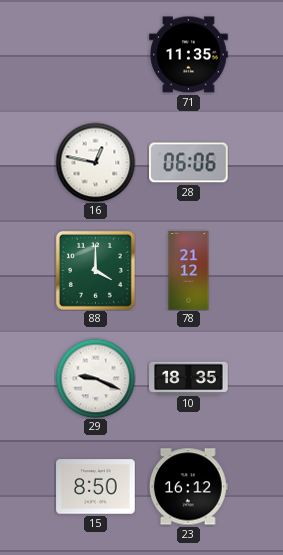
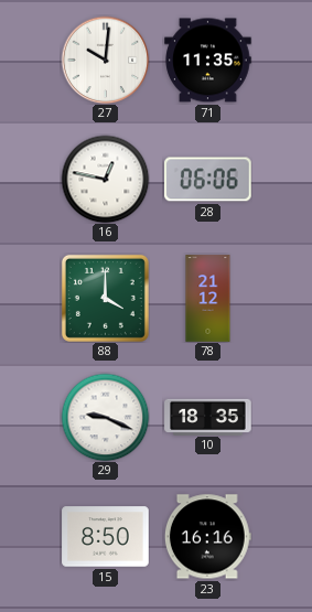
27: none -> 10:01 (105, 60)
23: 16:12 -> 16:16 (207, 537)
